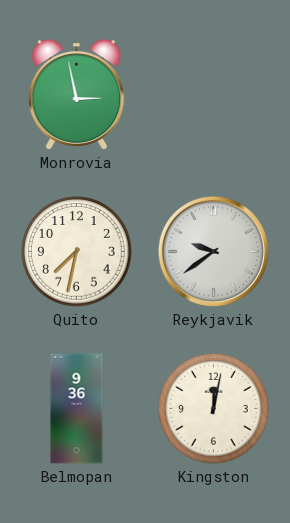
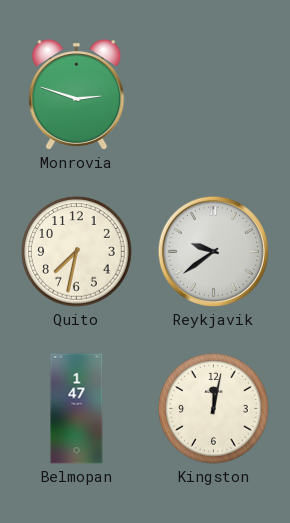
Monrovia: 2:58 -> 2:48 (77, 95)
Belmopan: 9:36 -> 1:47 (77, 409)
